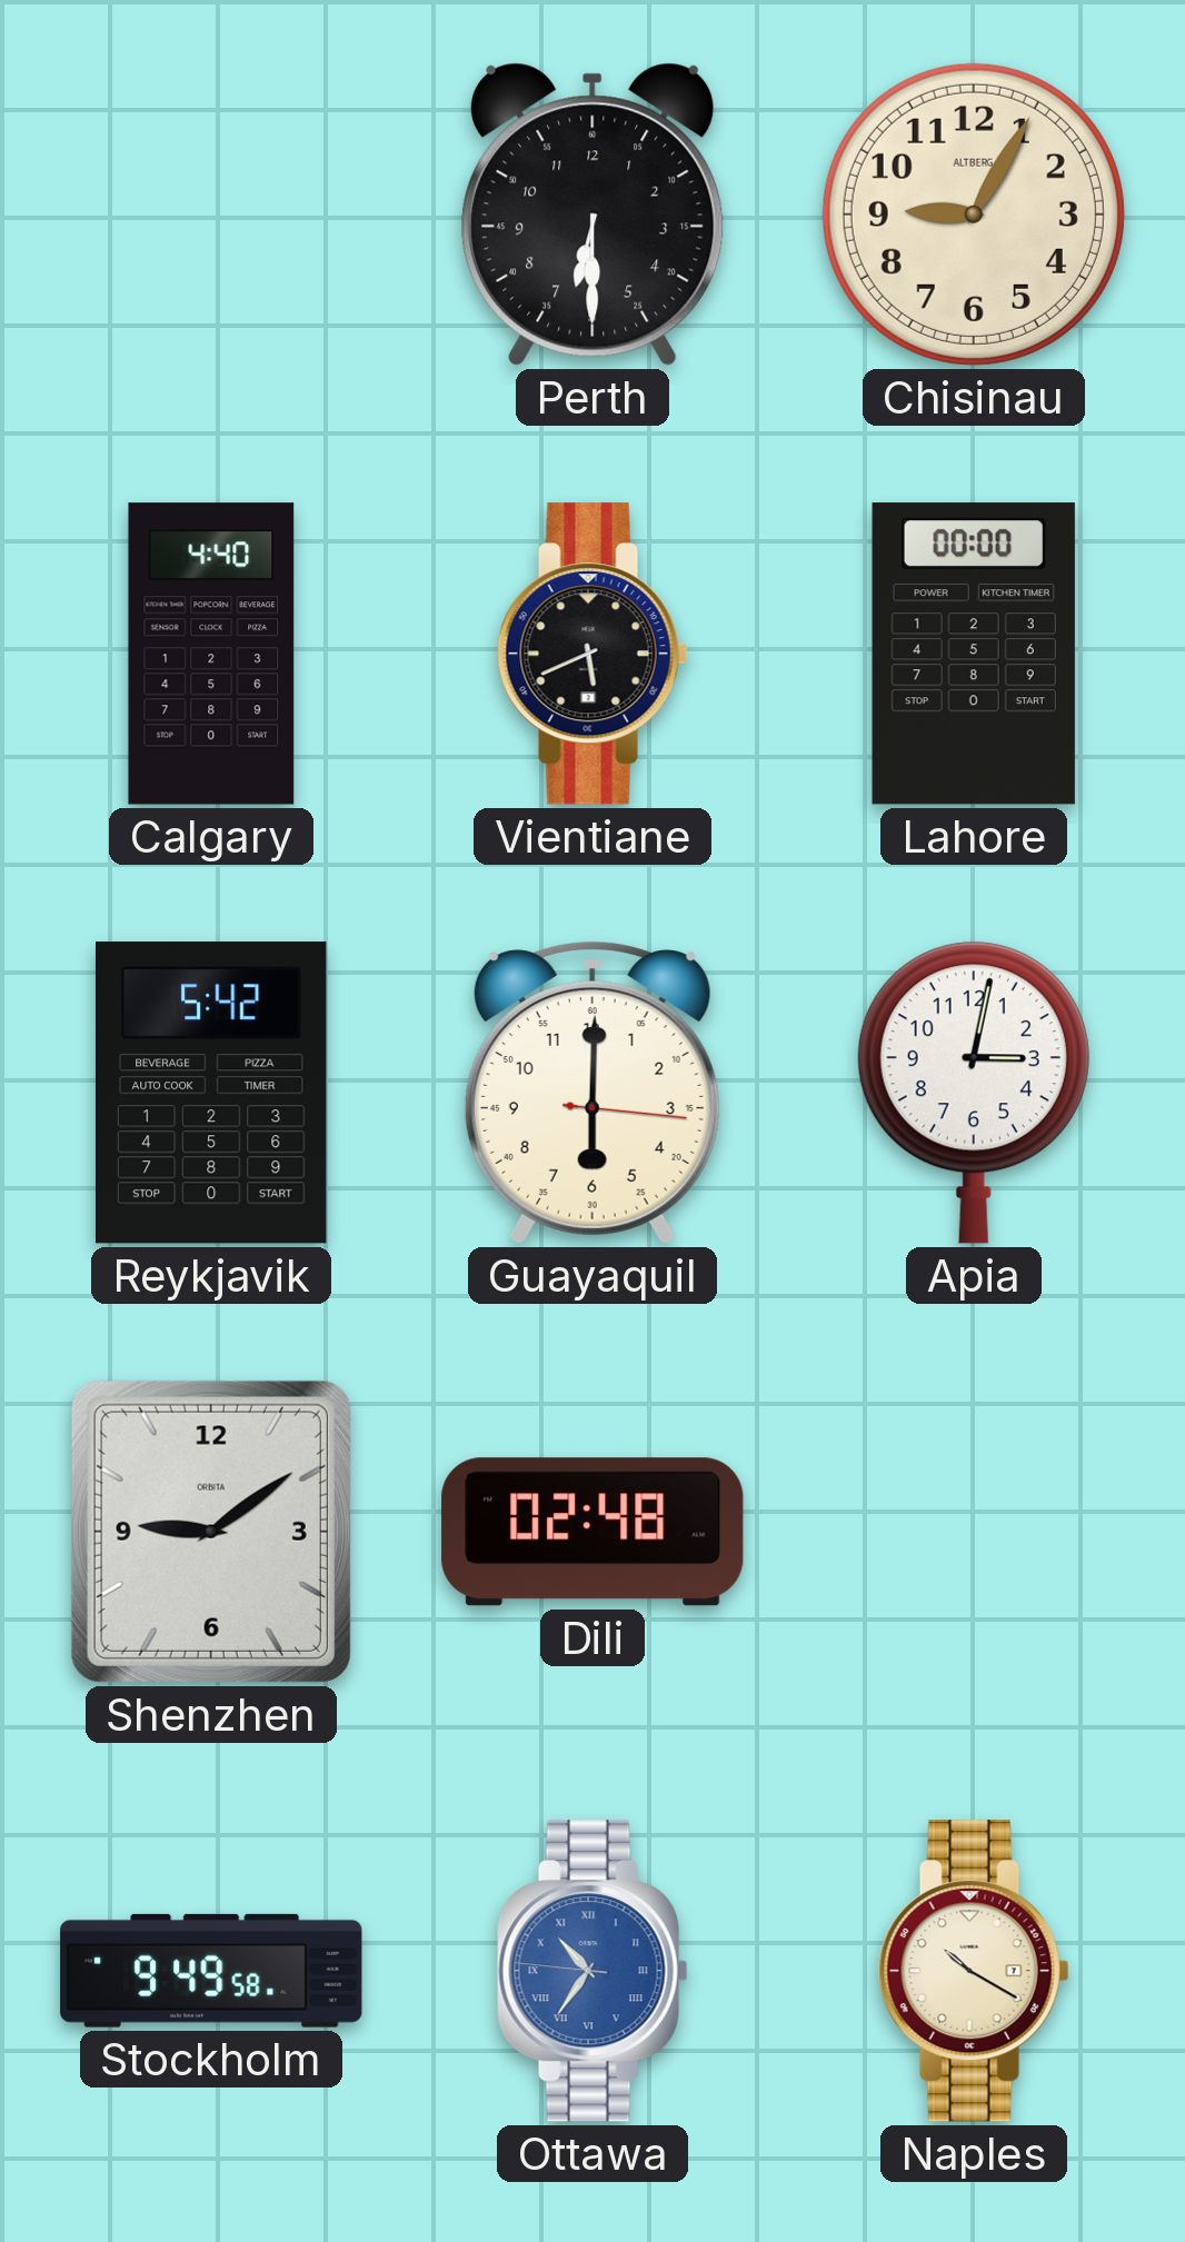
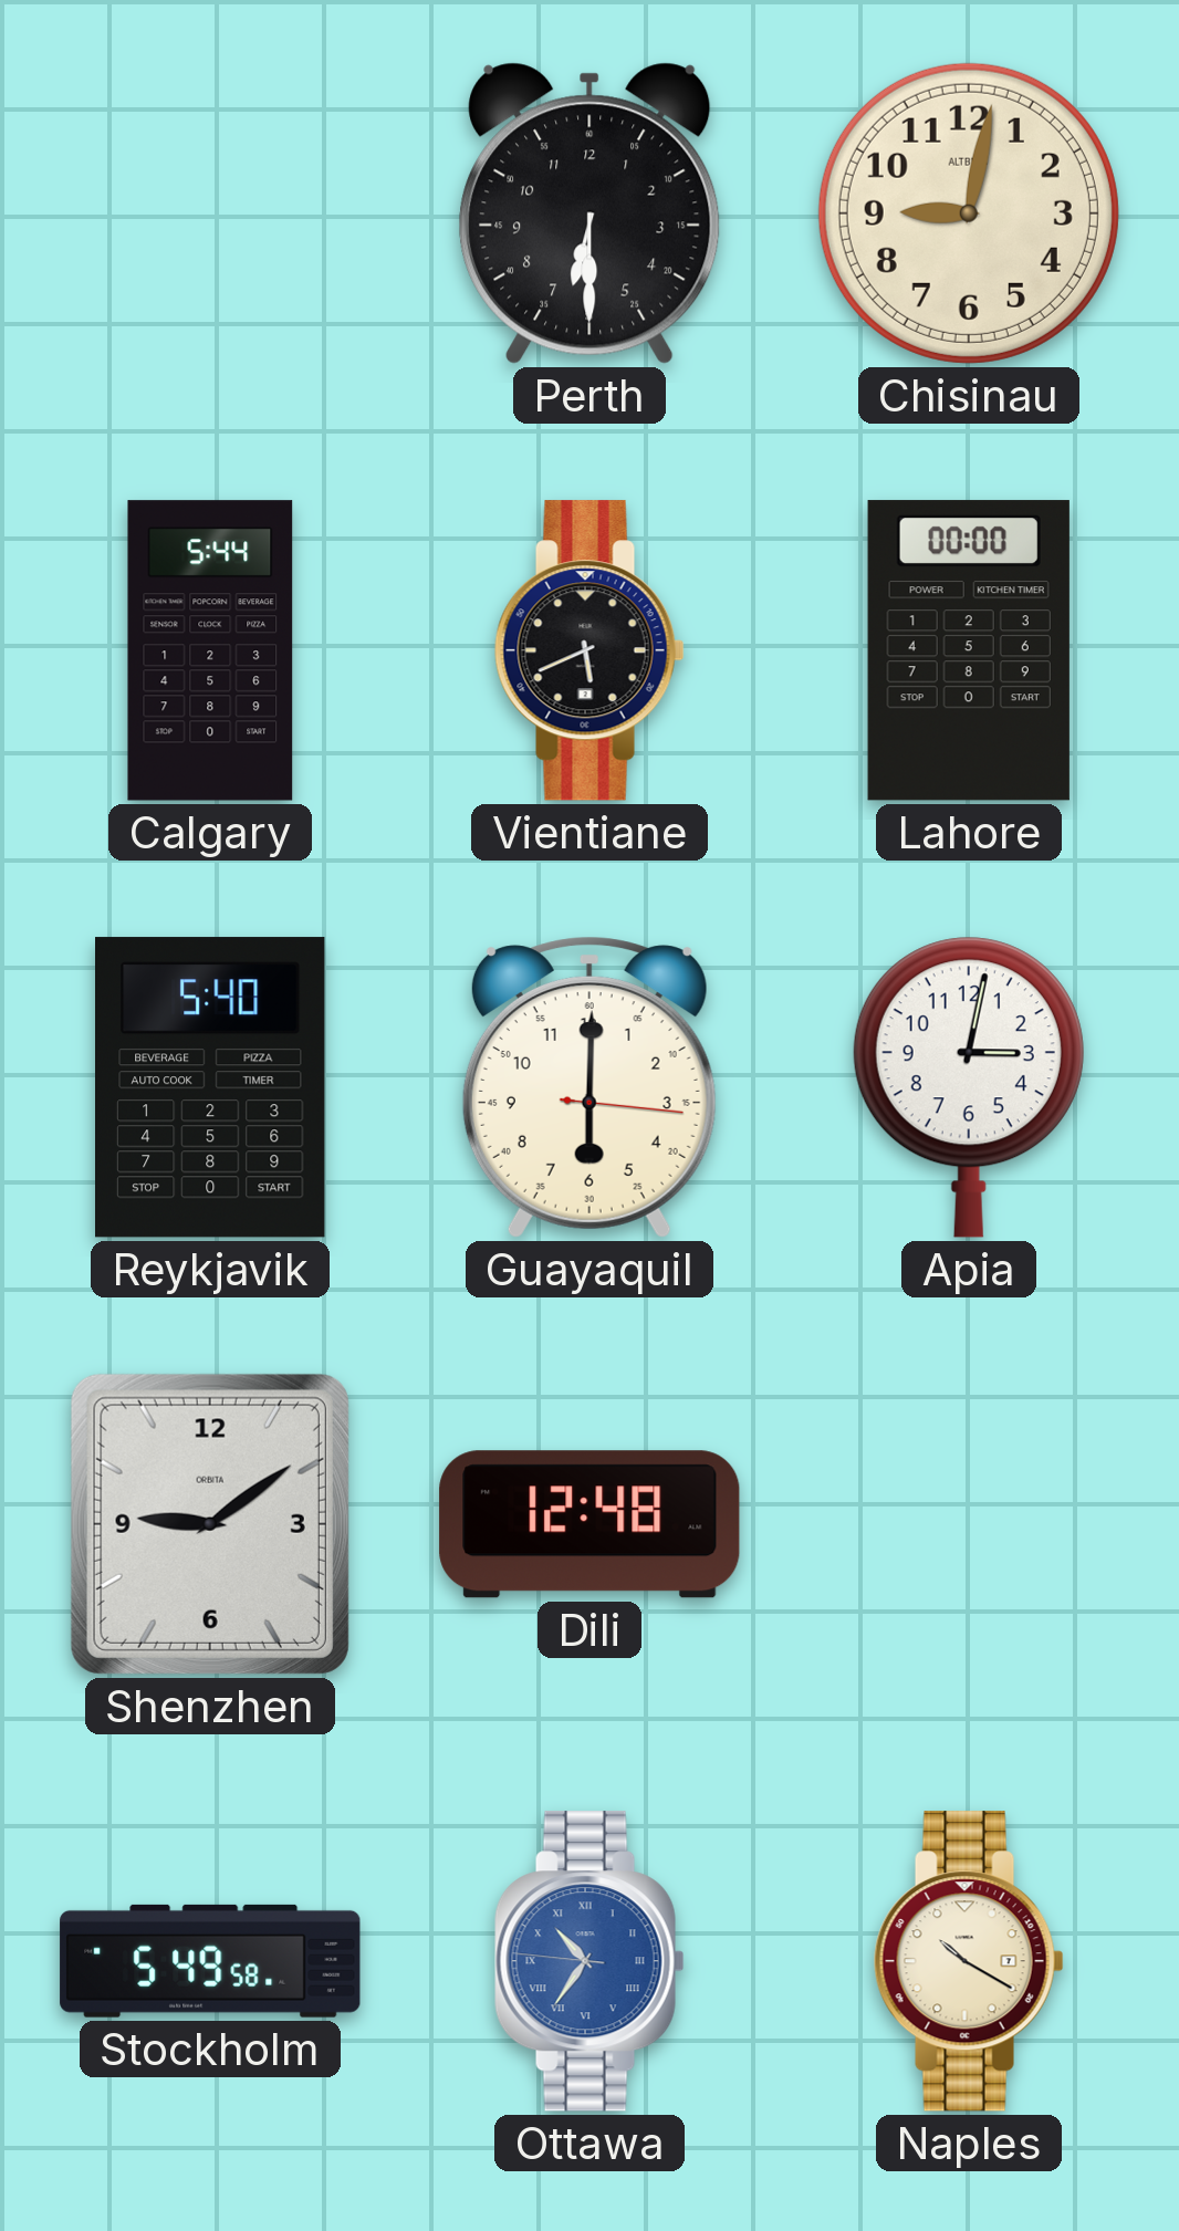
Chisinau: 9:05 -> 9:02 (969, 213)
Calgary: 4:40 -> 5:44 (210, 650)
Reykjavik: 5:42 -> 5:40 (211, 1087)
Dili: 02:48 -> 12:48 (589, 1524)
Stockholm: 9:49 -> 5:49 (210, 1961)
